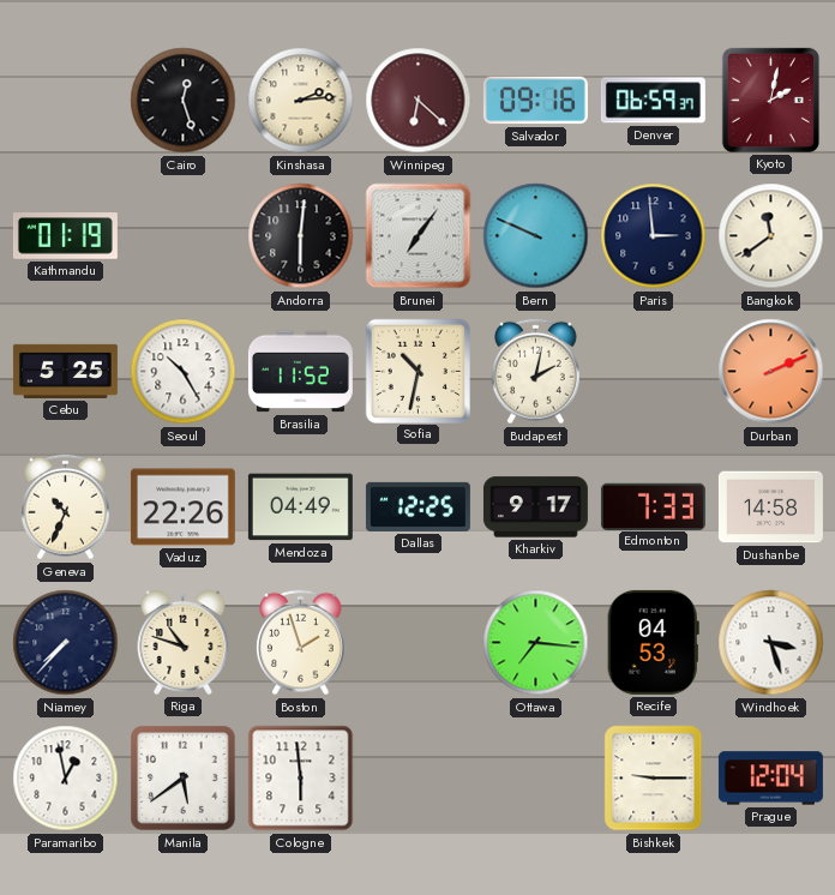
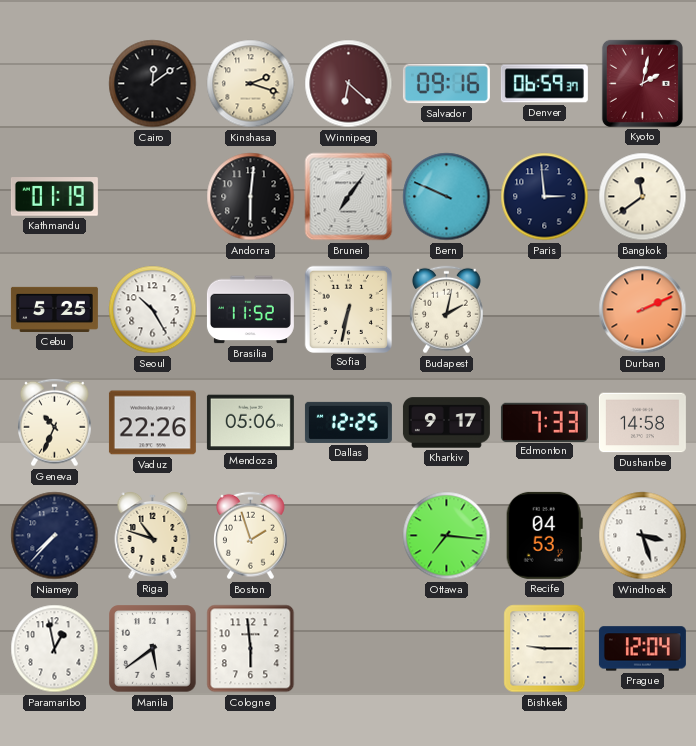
Cairo: 12:27 -> 12:09 (153, 84)
Kinshasa: 2:14 -> 2:18 (251, 84)
Sofia: 10:32 -> 6:32 (348, 309)
Mendoza: 04:49 -> 05:06 (250, 423)
